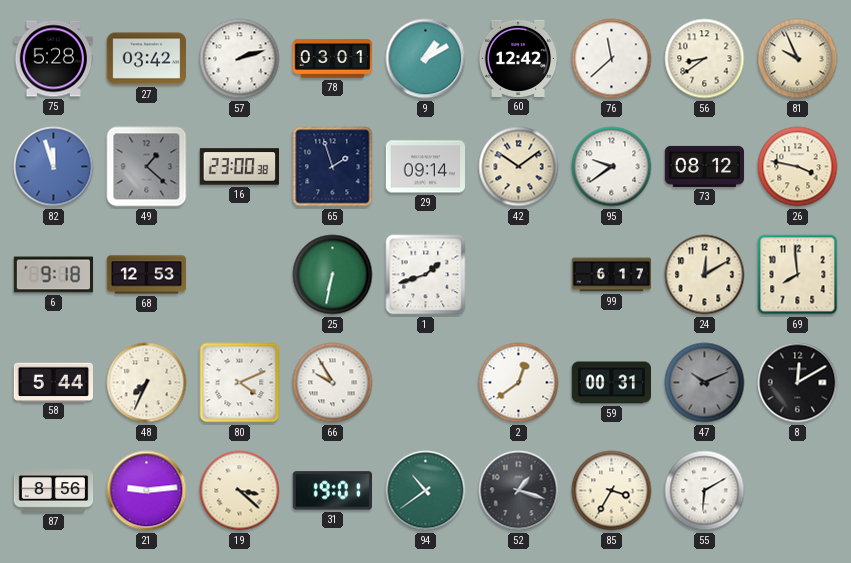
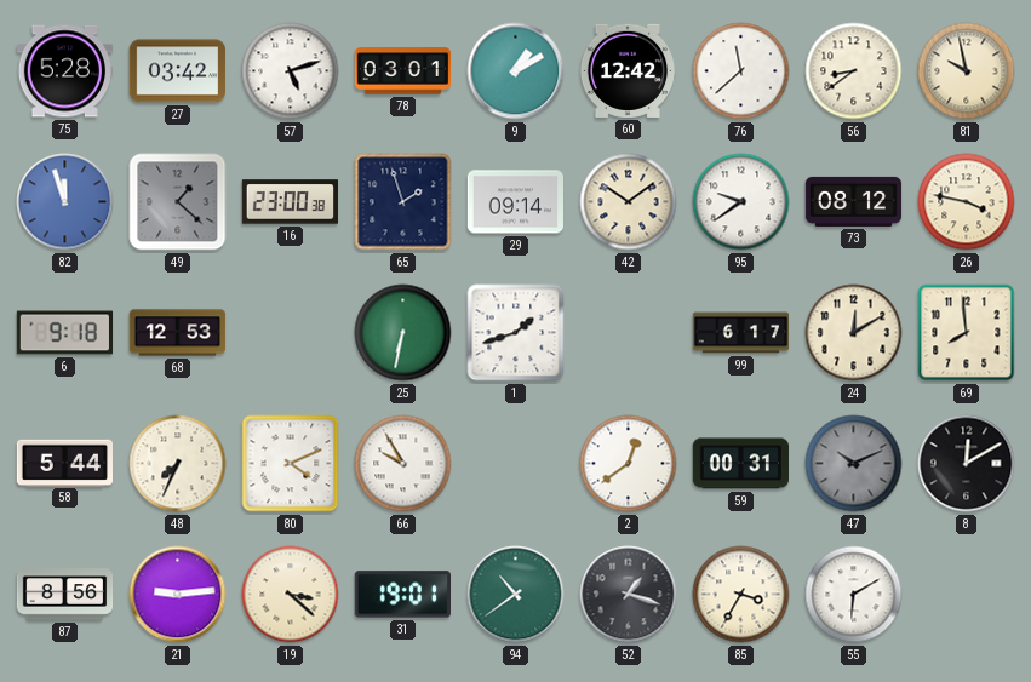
57: 2:12 -> 5:12 (291, 71)
81: 9:56 -> 9:58 (967, 71)
